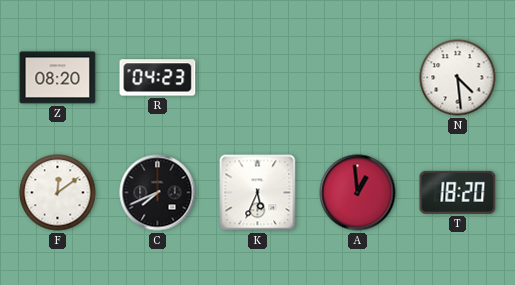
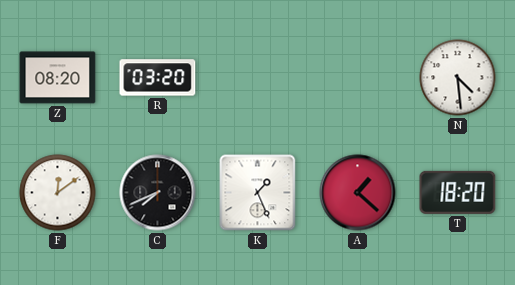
R: 04:23 -> 03:20 (158, 78)
K: 5:34 -> 1:26 (258, 193)
A: 12:59 -> 1:22 (358, 193)
